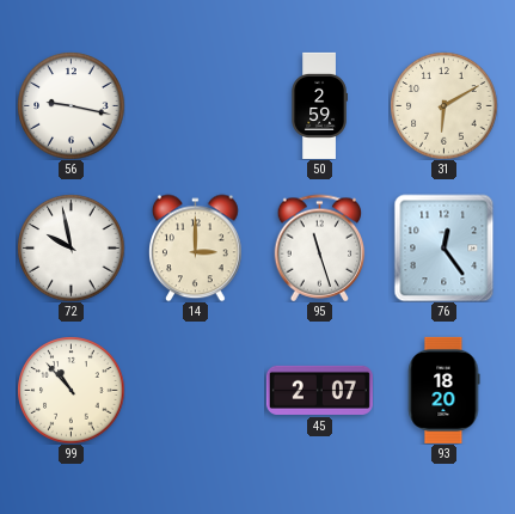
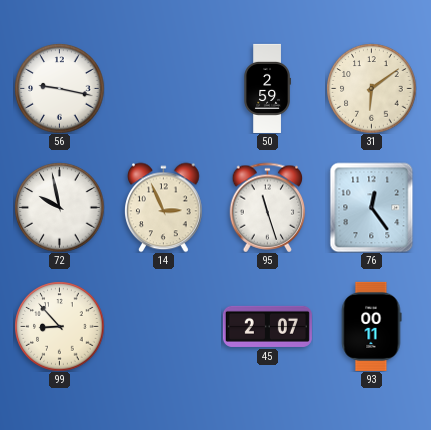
31: 6:10 -> 6:09 (371, 88)
14: 3:00 -> 2:56 (164, 207)
99: 10:53 -> 8:53 (59, 326)
93: 18:20 -> 00:11 (371, 326)
